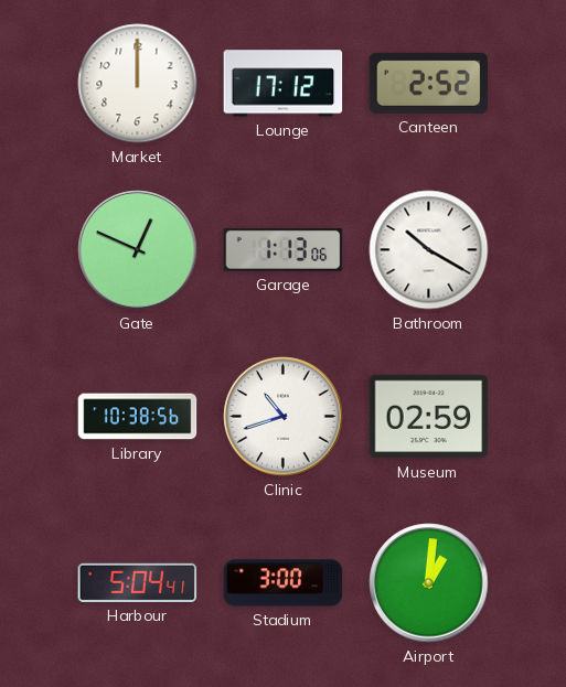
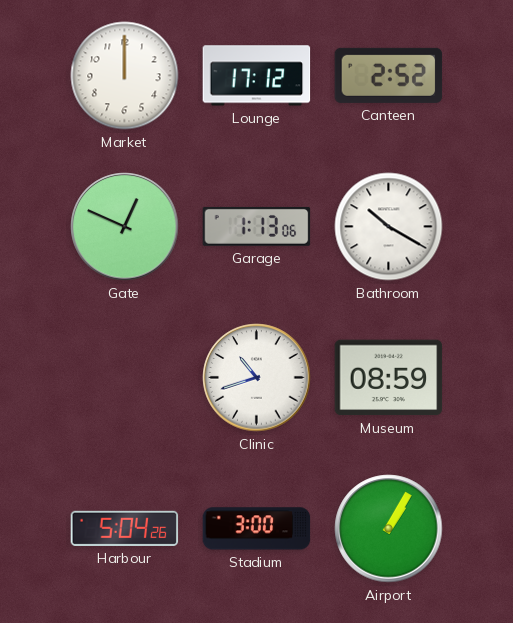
Library: 10:38 -> none (138, 417)
Museum: 02:59 -> 08:59 (389, 378)
Harbour: 5:04:41 -> 5:04:26 (125, 528)
Airport: 1:01 -> 1:05 (389, 529)
